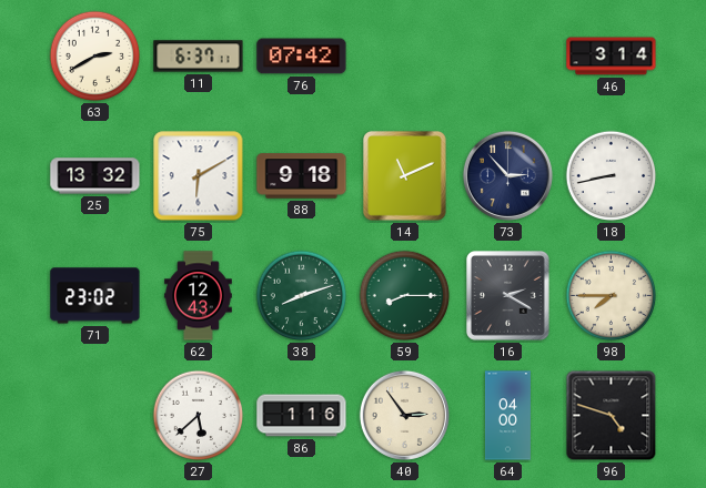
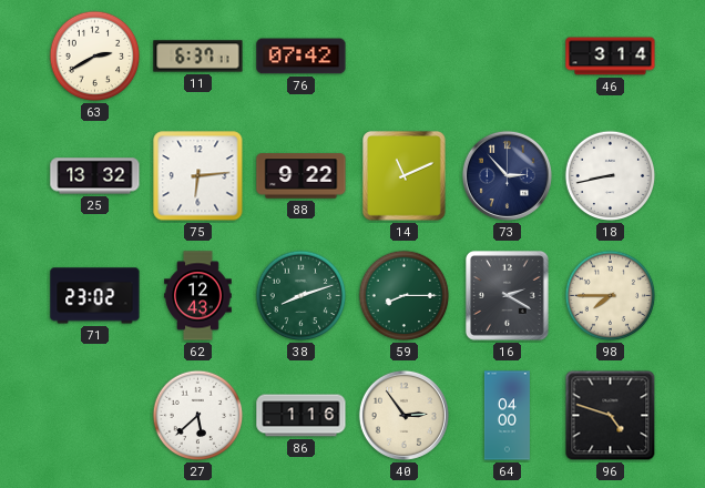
75: 6:10 -> 6:14 (198, 176)
88: 9:18 -> 9:22 (302, 176)
